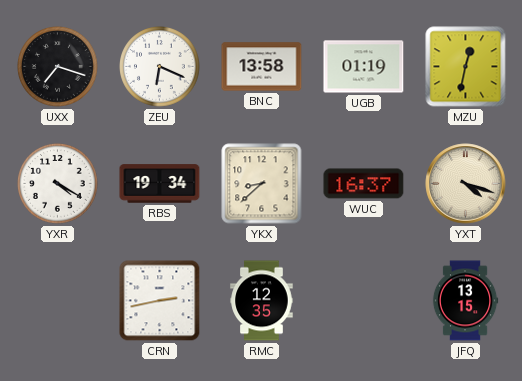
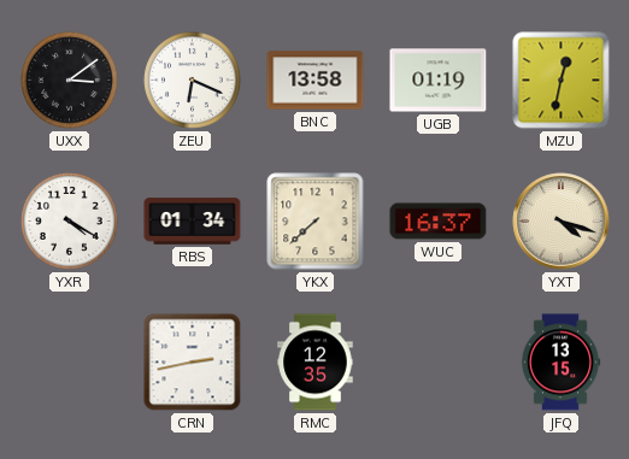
UXX: 7:18 -> 3:09 (70, 81)
RBS: 19:34 -> 01:34 (193, 222)
YKX: 8:38 -> 7:38 (316, 222)
